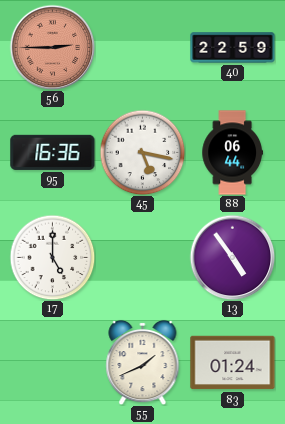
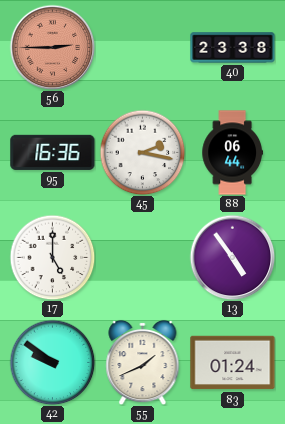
40: 22:59 -> 23:38 (233, 48)
45: 5:17 -> 2:17 (142, 152)
42: none -> 9:51 (52, 362)
